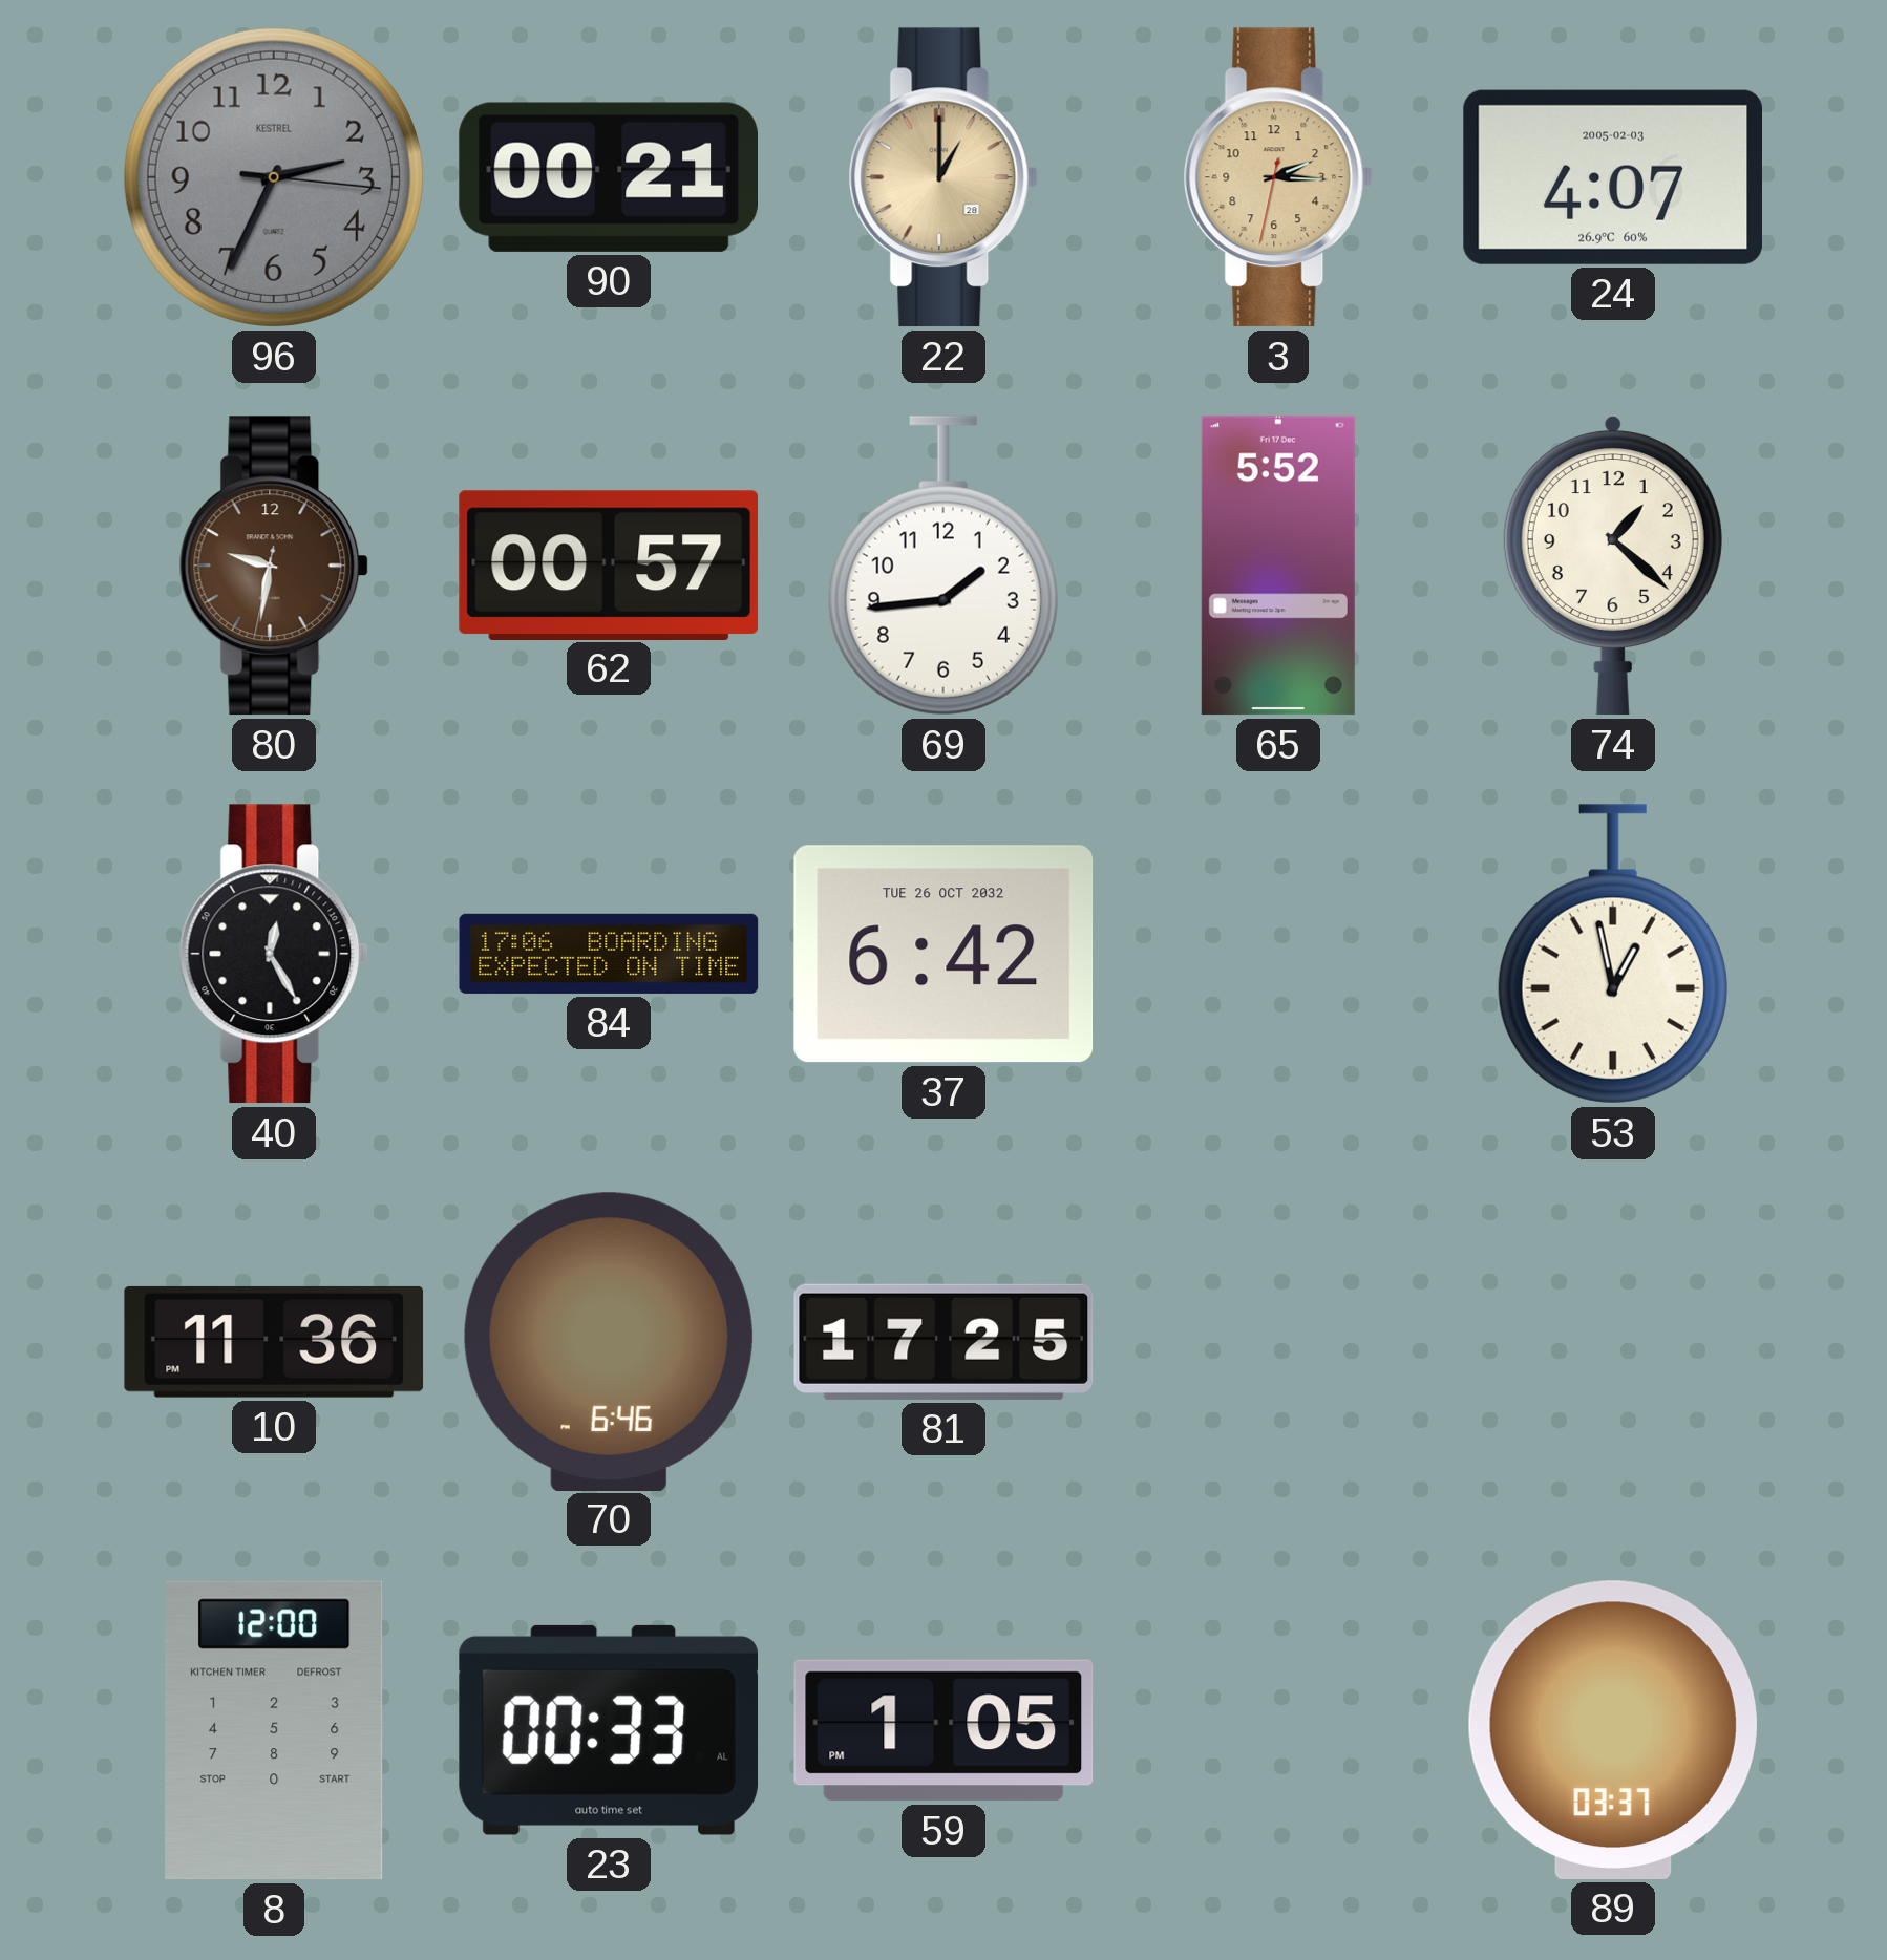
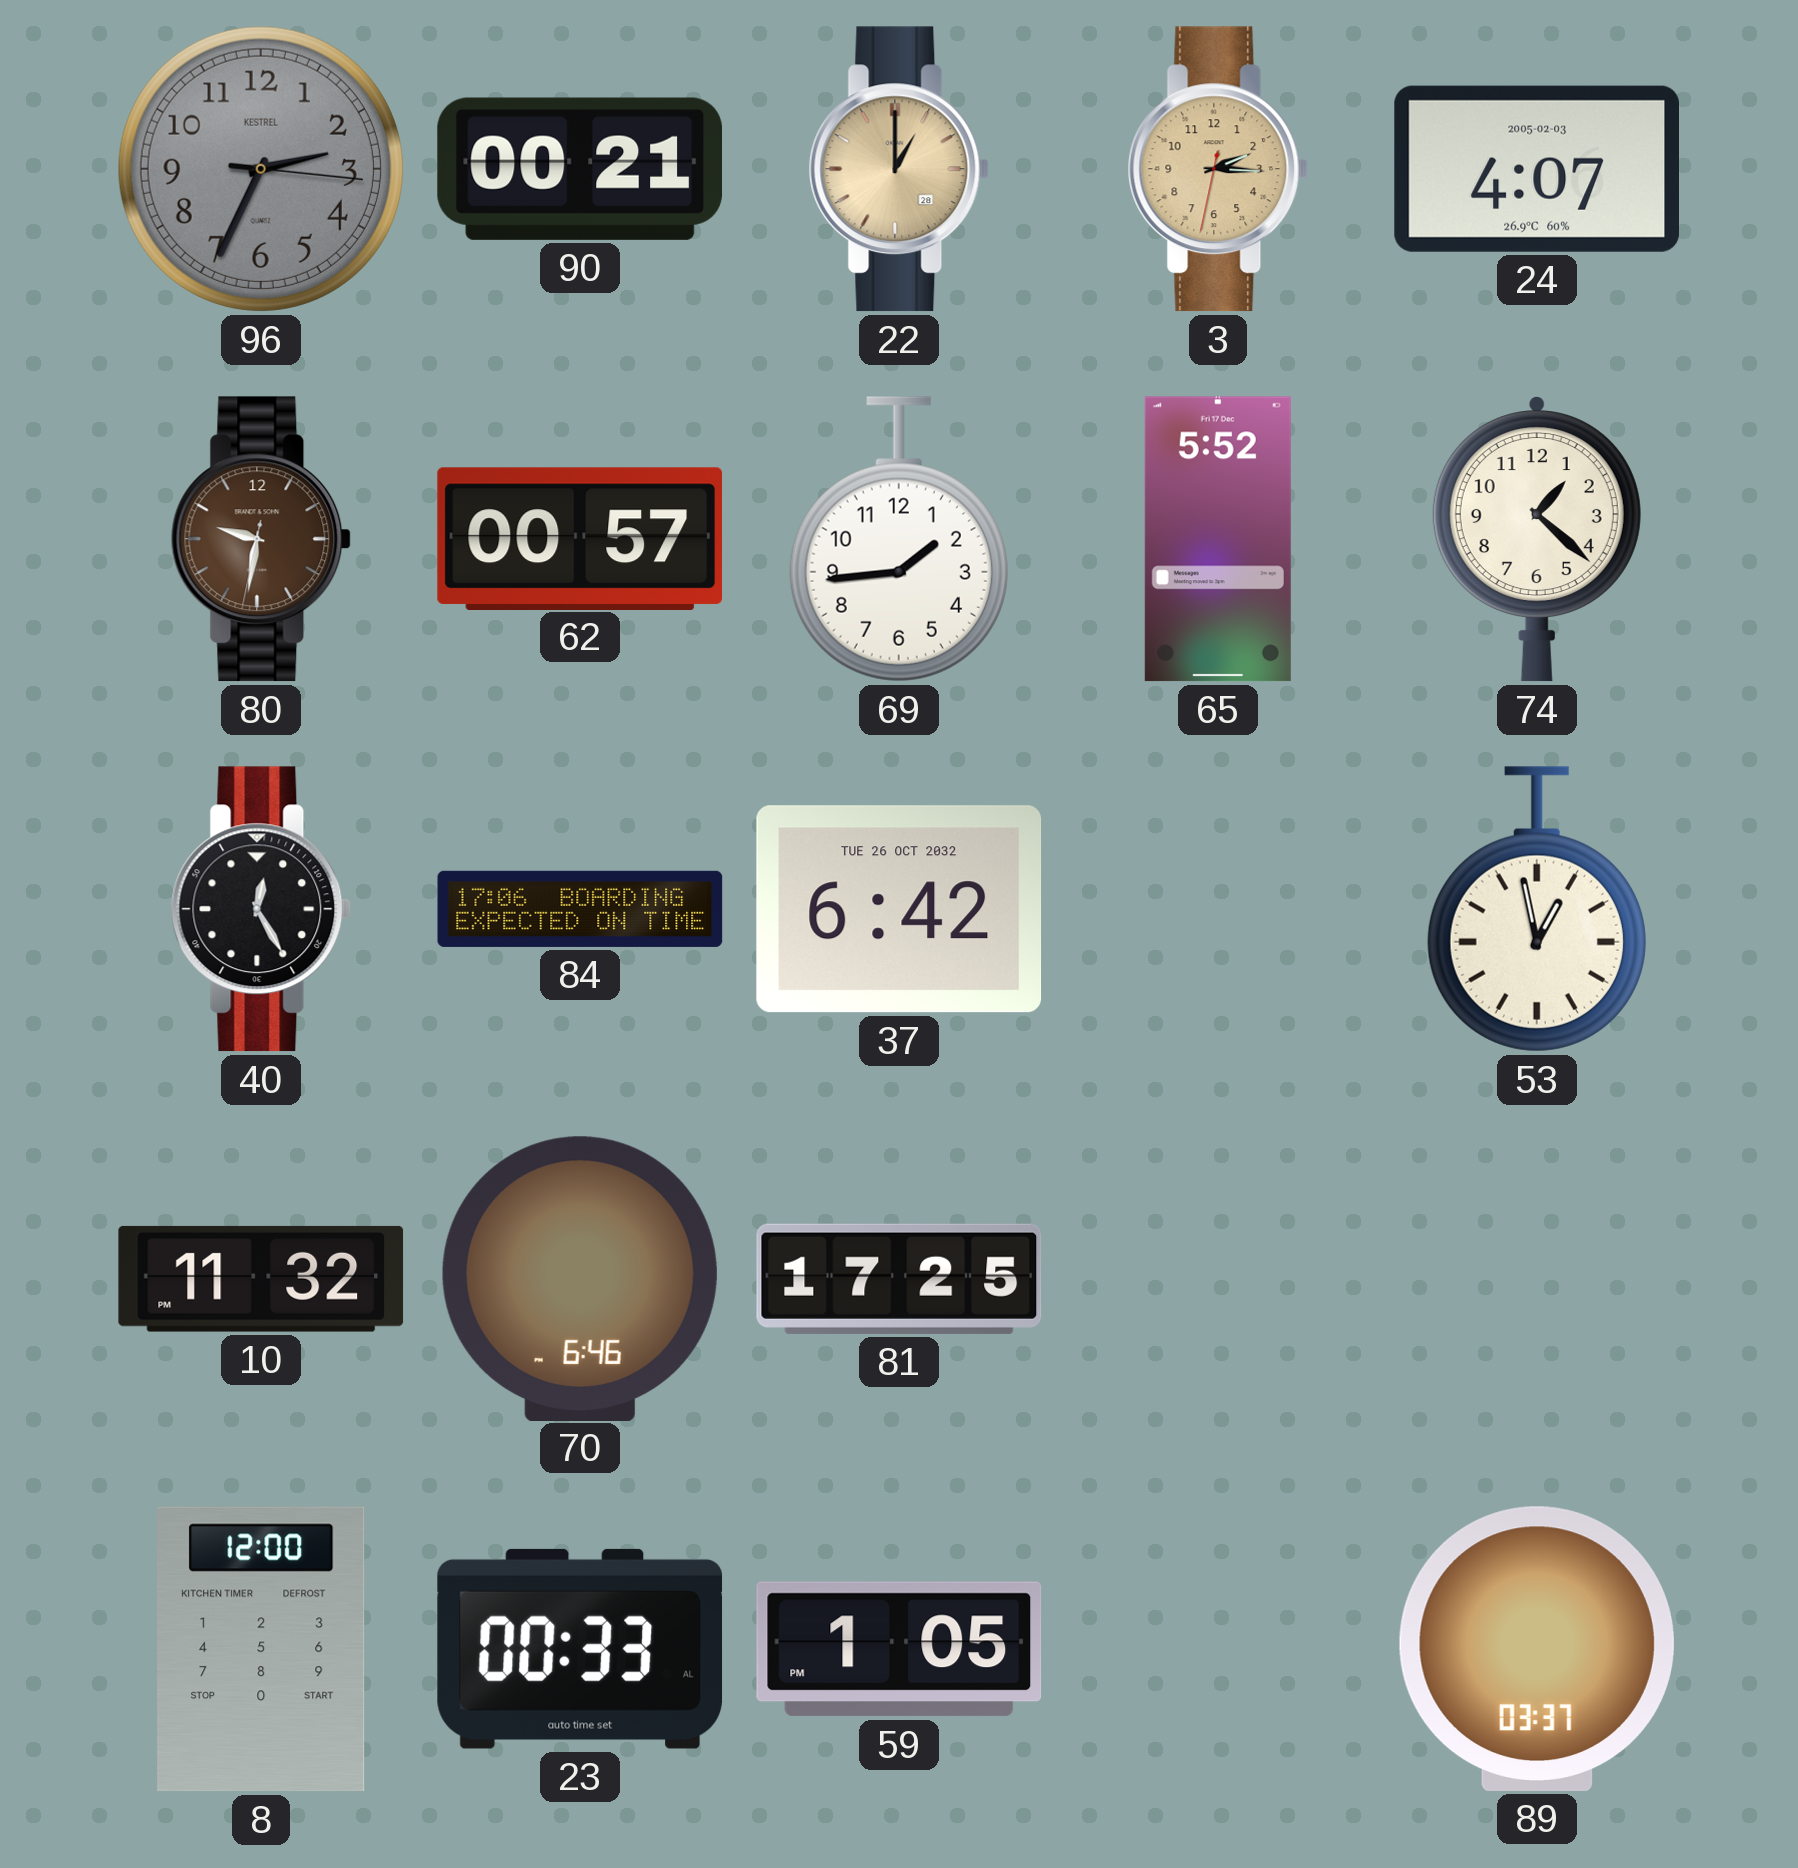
10: 11:36 -> 11:32 (261, 1279)
